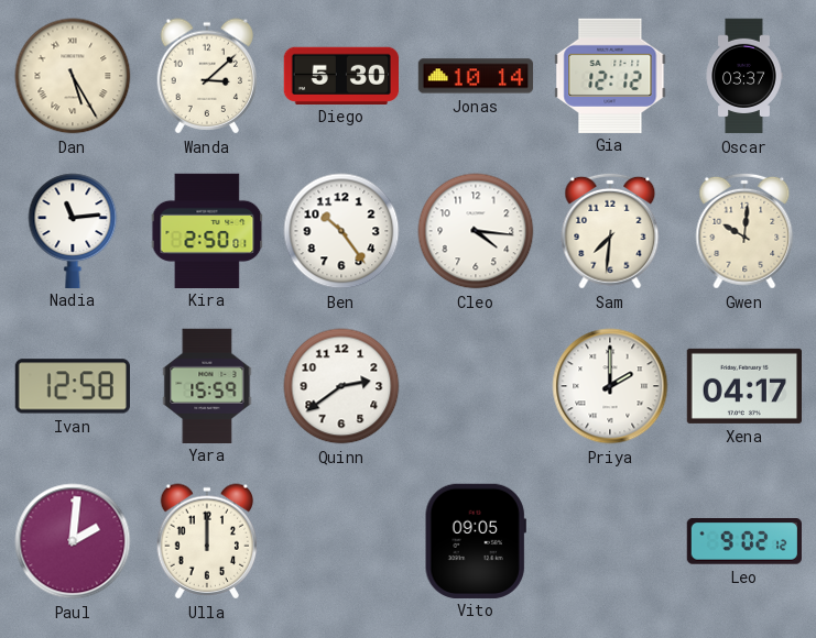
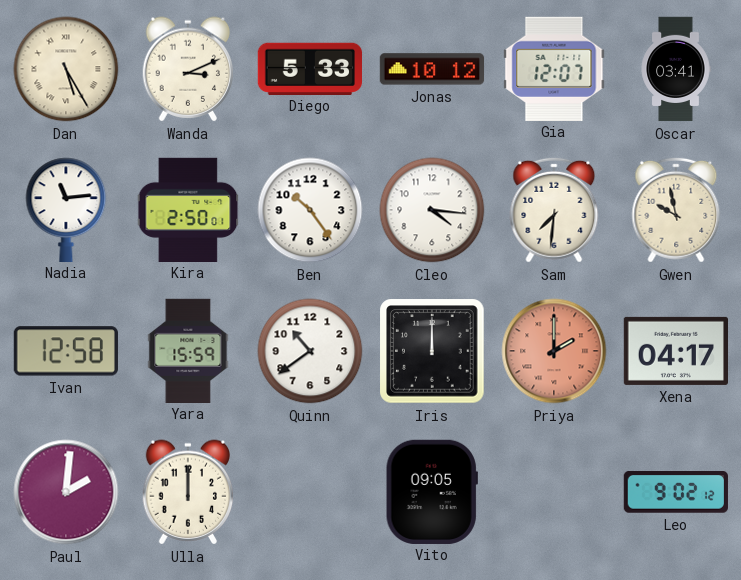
Wanda: 3:08 -> 3:11 (188, 69)
Diego: 5:30 -> 5:33 (309, 68)
Jonas: 10:14 -> 10:12 (432, 69)
Gia: 12:12 -> 12:07 (554, 68)
Oscar: 03:37 -> 03:41 (676, 69)
Gwen: 10:01 -> 9:58 (676, 210)
Quinn: 2:39 -> 10:39 (310, 351)
Iris: none -> 12:00 (432, 351)
Priya dial: white -> salmon (554, 351)
